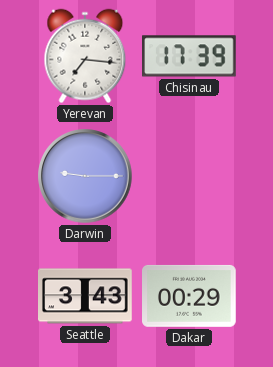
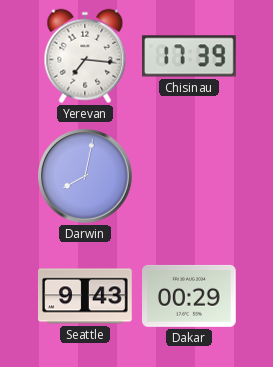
Darwin: 9:15 -> 8:02 (85, 176)
Seattle: 3:43 -> 9:43 (86, 296)
